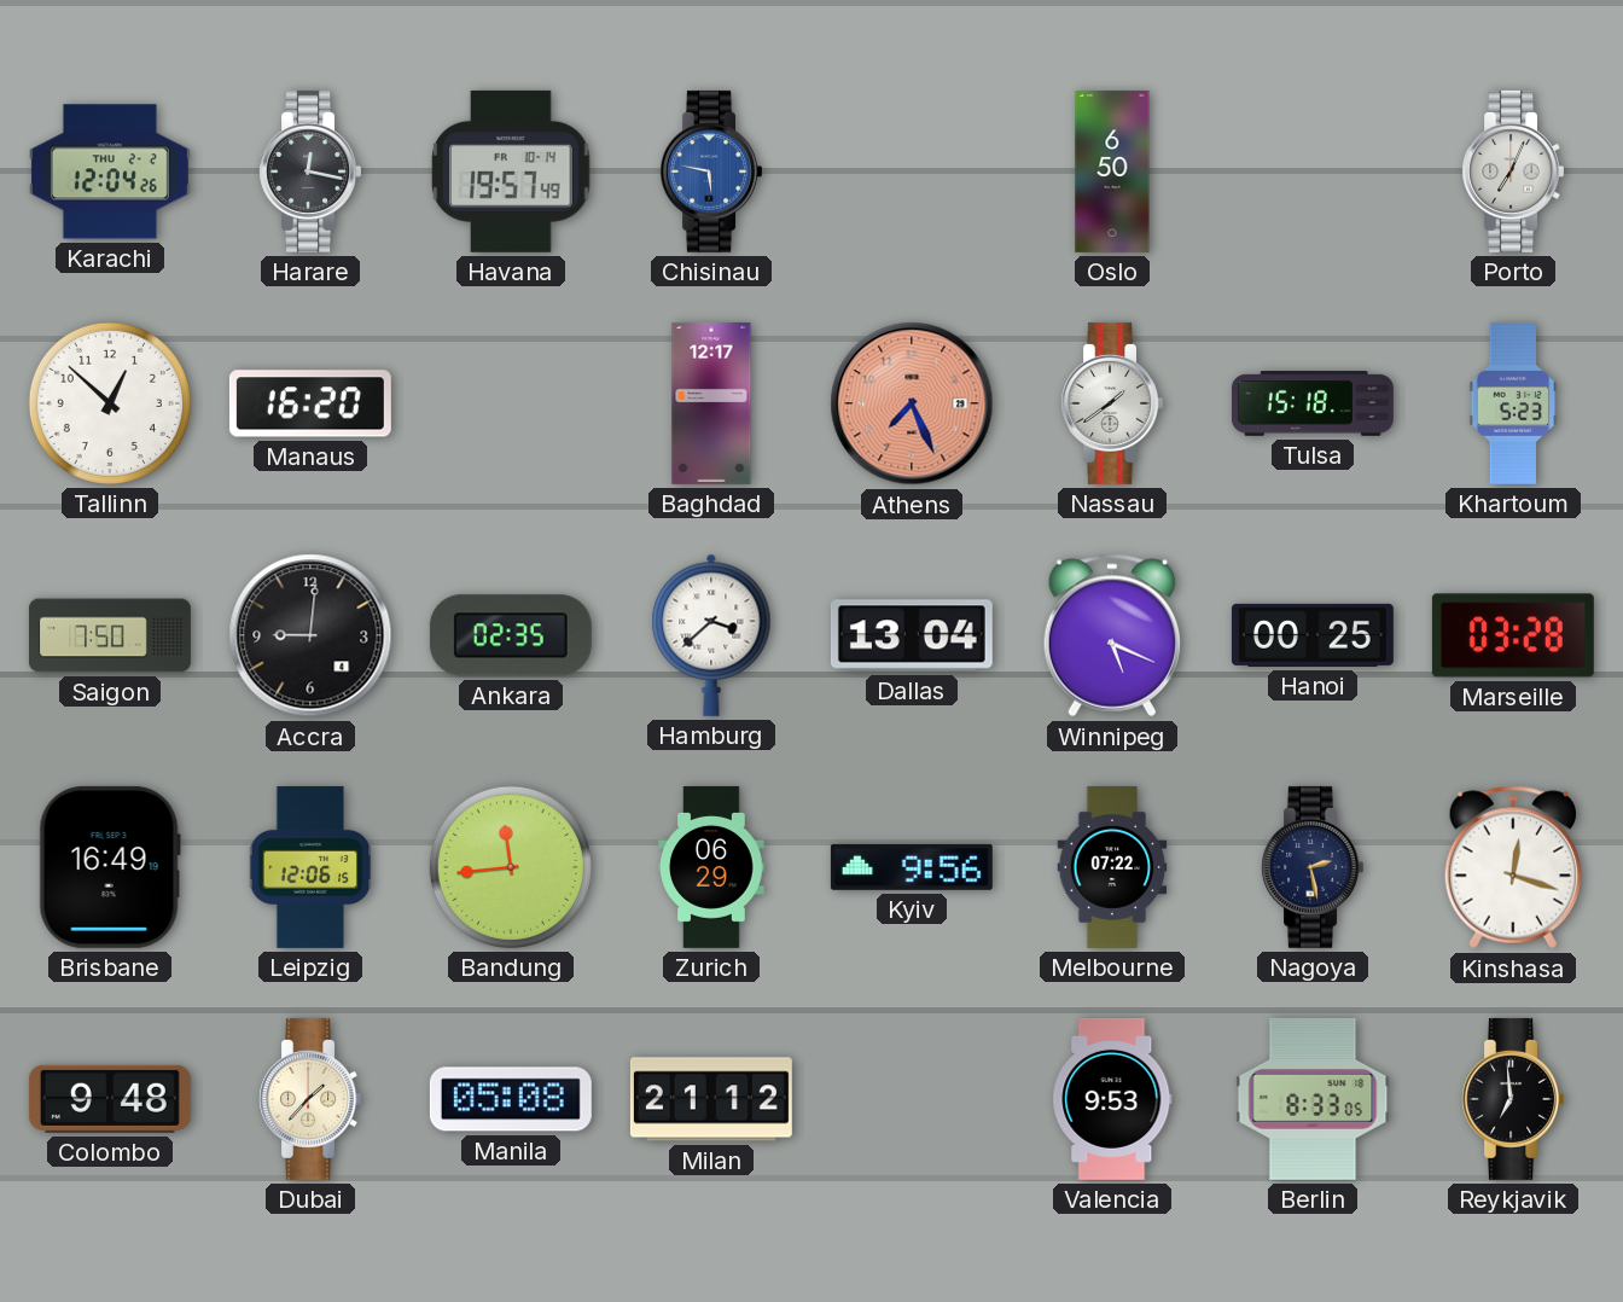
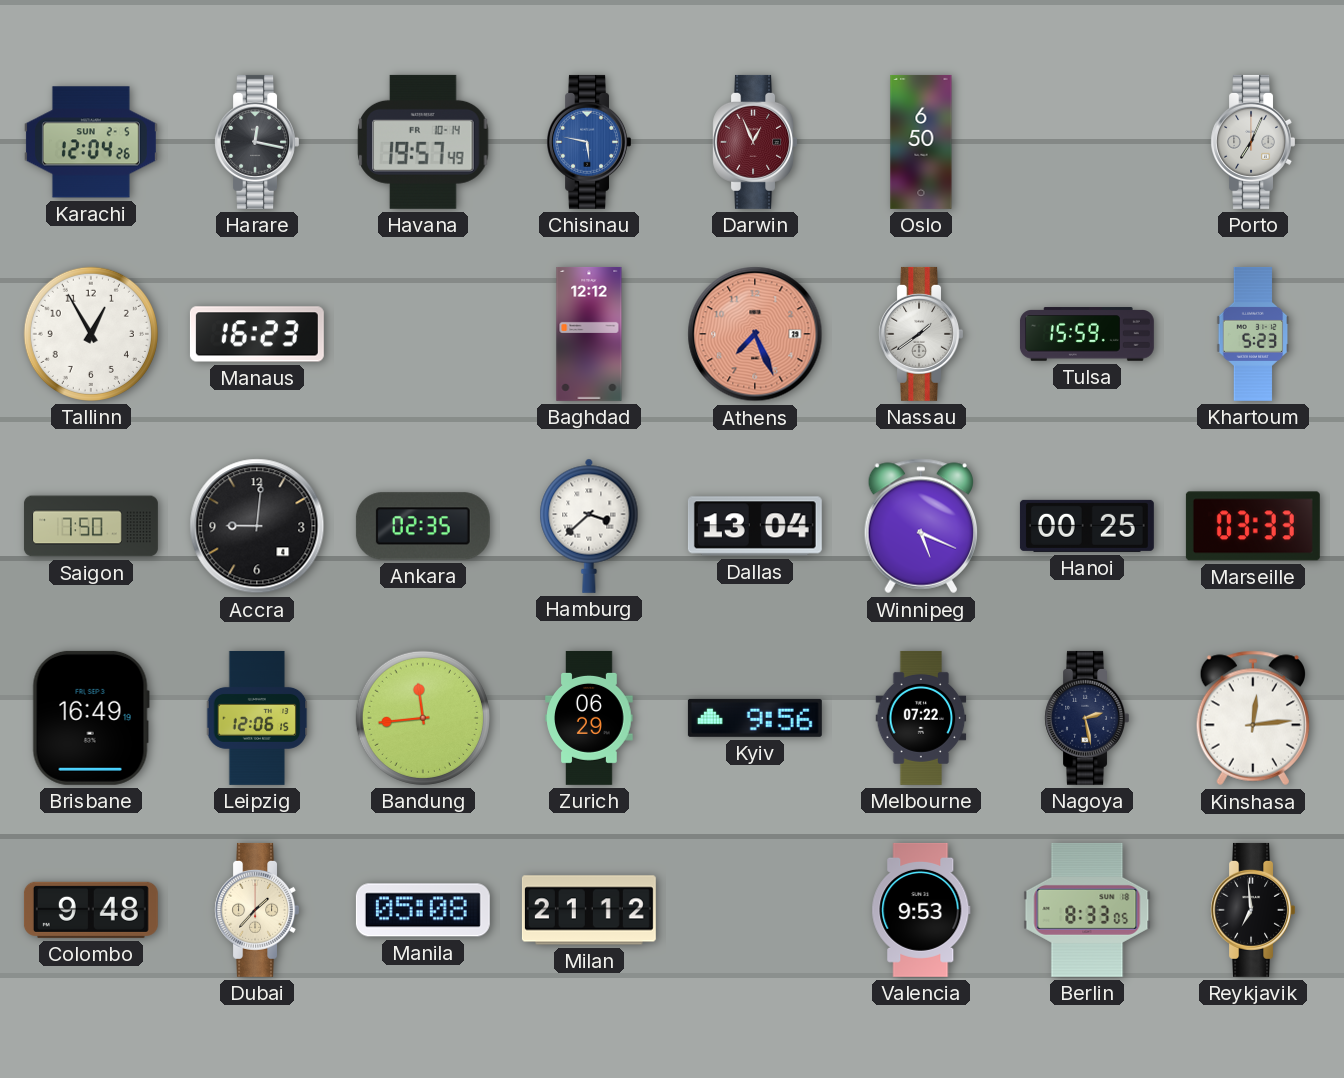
Karachi date: THU 2-2 -> SUN 2-5 (91, 142)
Darwin: none -> 12:56 (754, 142)
Tallinn: 12:52 -> 12:55 (91, 334)
Manaus: 16:20 -> 16:23 (257, 334)
Baghdad: 12:17 -> 12:12 (589, 334)
Tulsa: 15:18 -> 15:59 (1087, 334)
Marseille: 03:28 -> 03:33 (1253, 526)
Kinshasa: 12:18 -> 12:14 (1252, 718)
